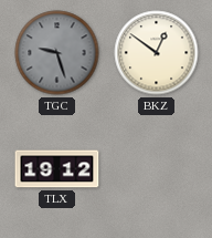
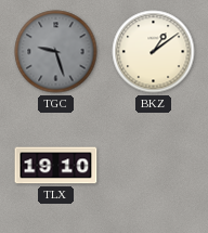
BKZ: 12:51 -> 1:09 (154, 52)
TLX: 19:12 -> 19:10 (56, 166)
